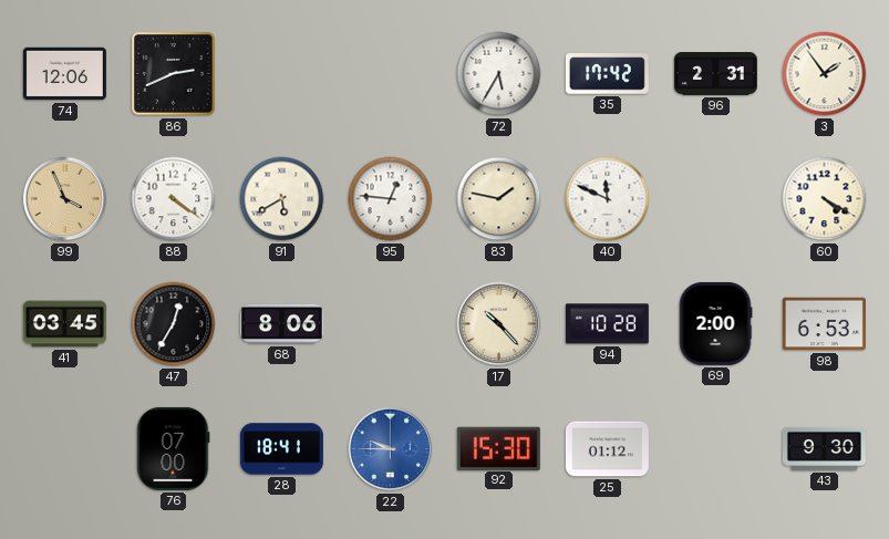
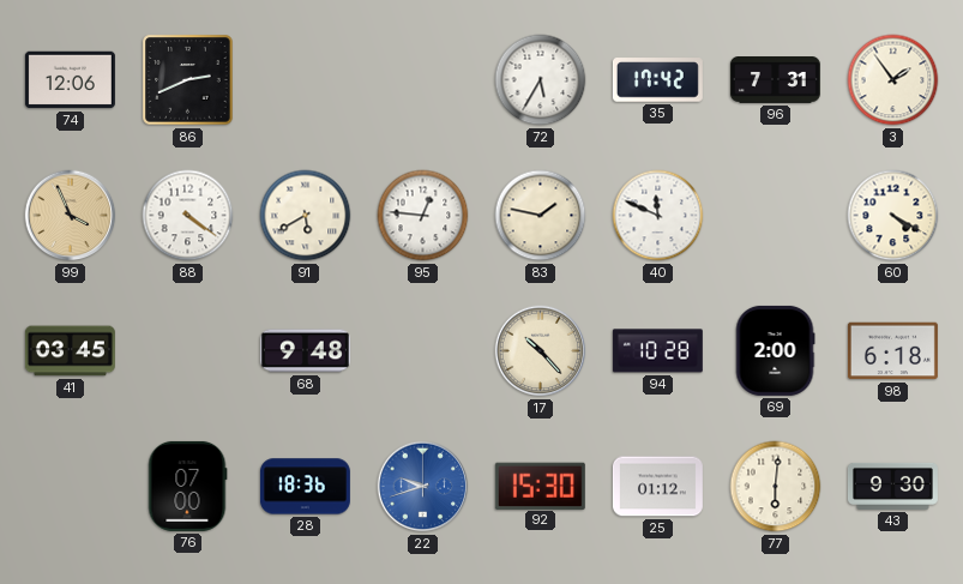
96: 2:31 -> 7:31 (775, 80)
47: 12:35 -> none (174, 324)
68: 8:06 -> 9:48 (305, 351)
98: 6:53 -> 6:18 (892, 351)
28: 18:41 -> 18:36 (305, 487)
22: 9:45 -> 9:42 (423, 487)
77: none -> 6:01 (776, 487)
